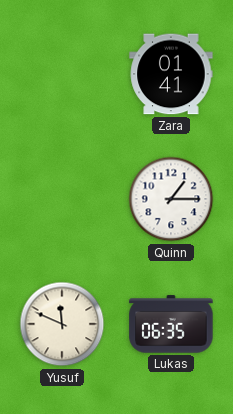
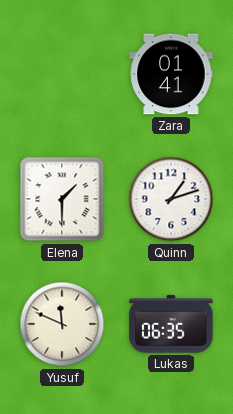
Elena: none -> 1:30 (62, 199)
Quinn: 1:15 -> 1:12 (171, 199)
